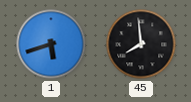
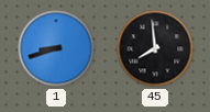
1: 5:42 -> 8:42 (56, 48)
